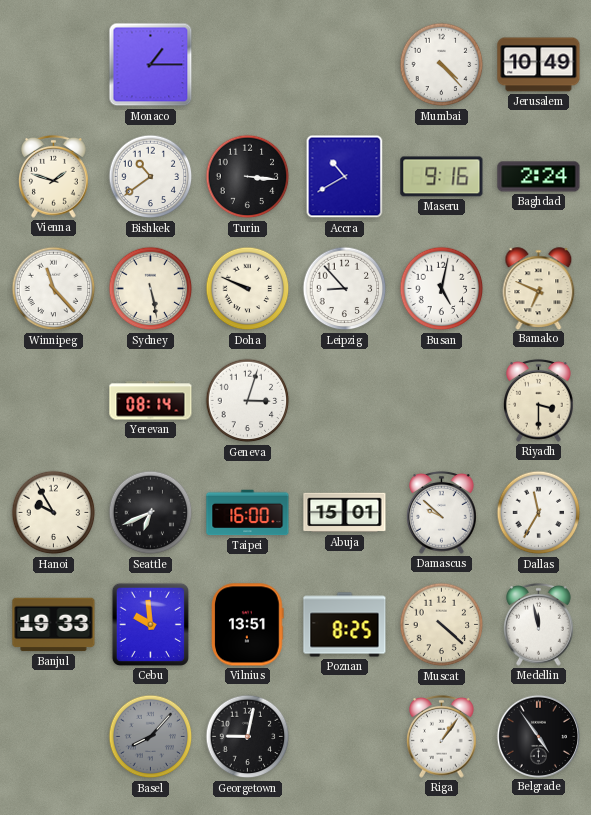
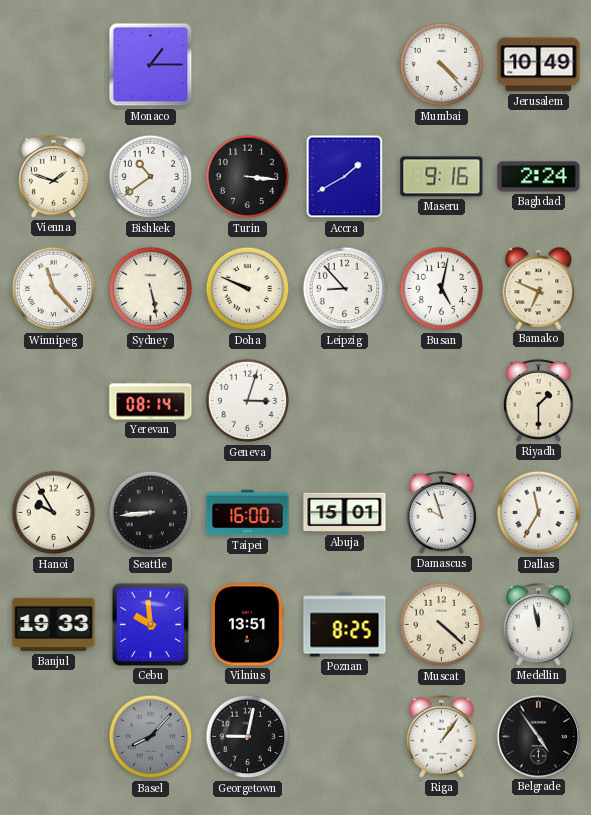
Accra: 10:40 -> 1:40 (345, 177)
Riyadh: 3:30 -> 1:30 (539, 400)
Seattle: 6:41 -> 8:44 (151, 513)
Damascus: 9:52 -> 9:57 (442, 512)
